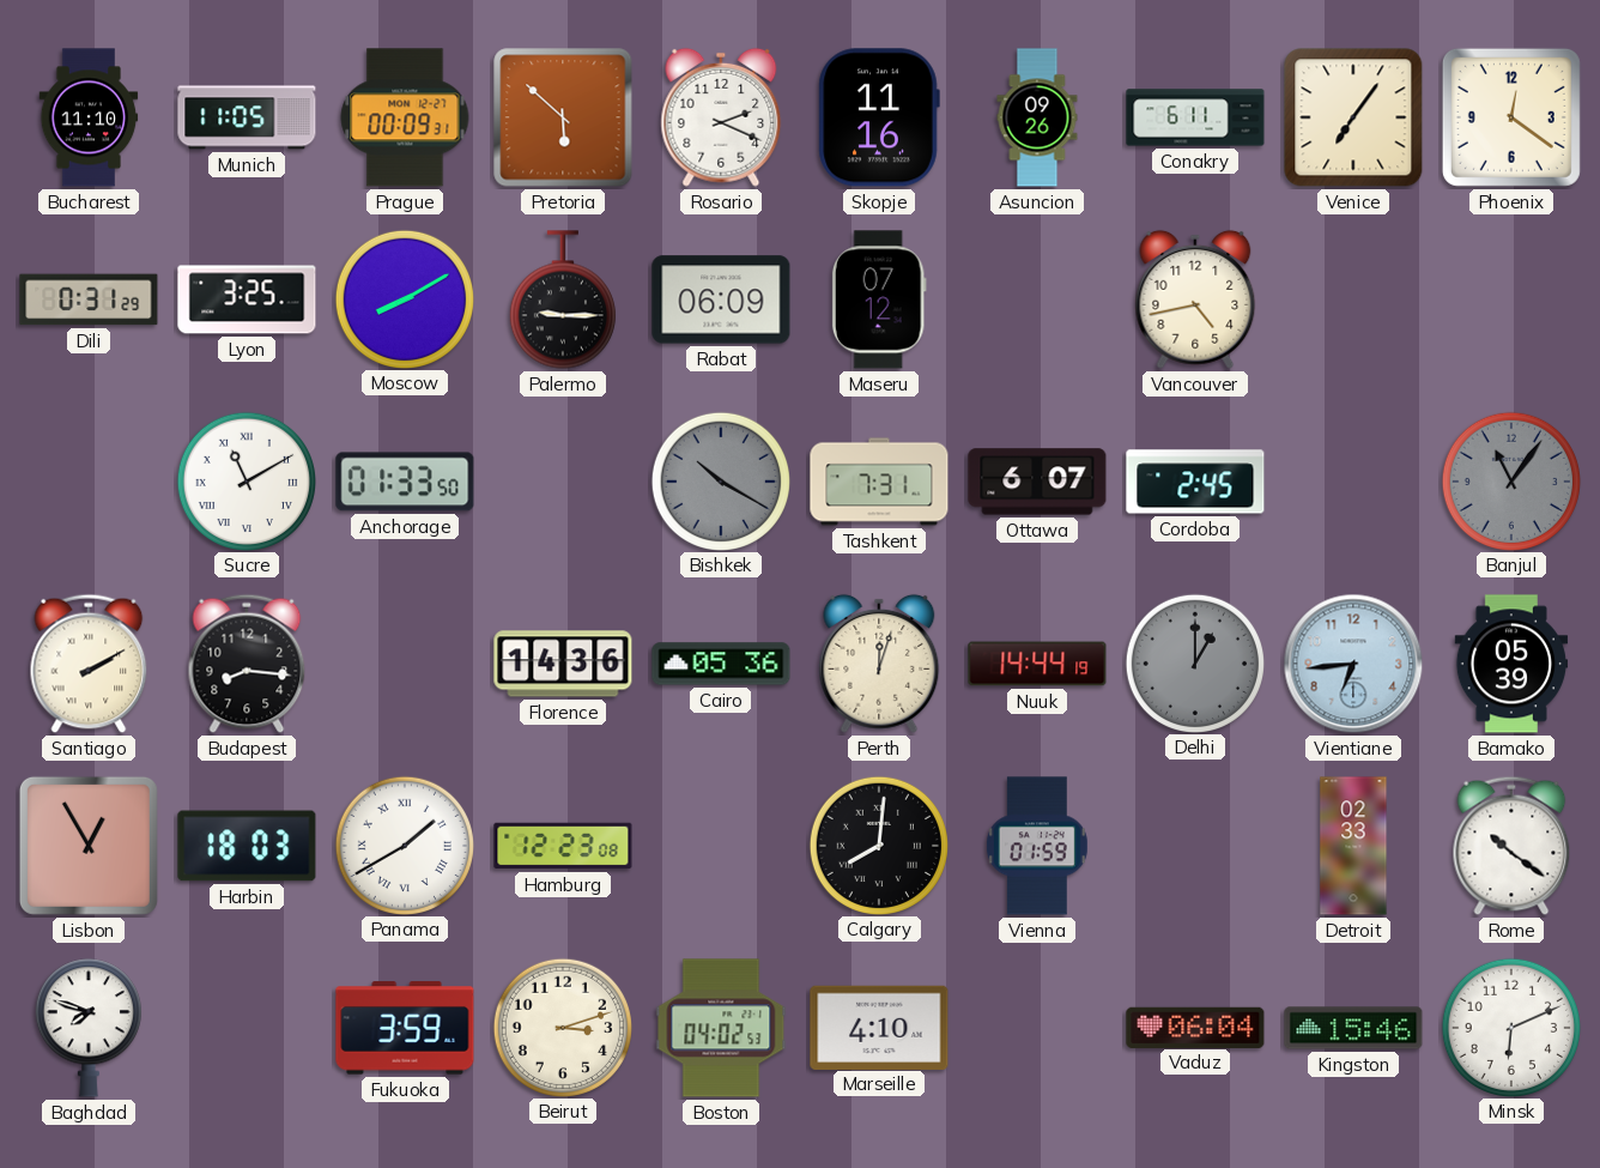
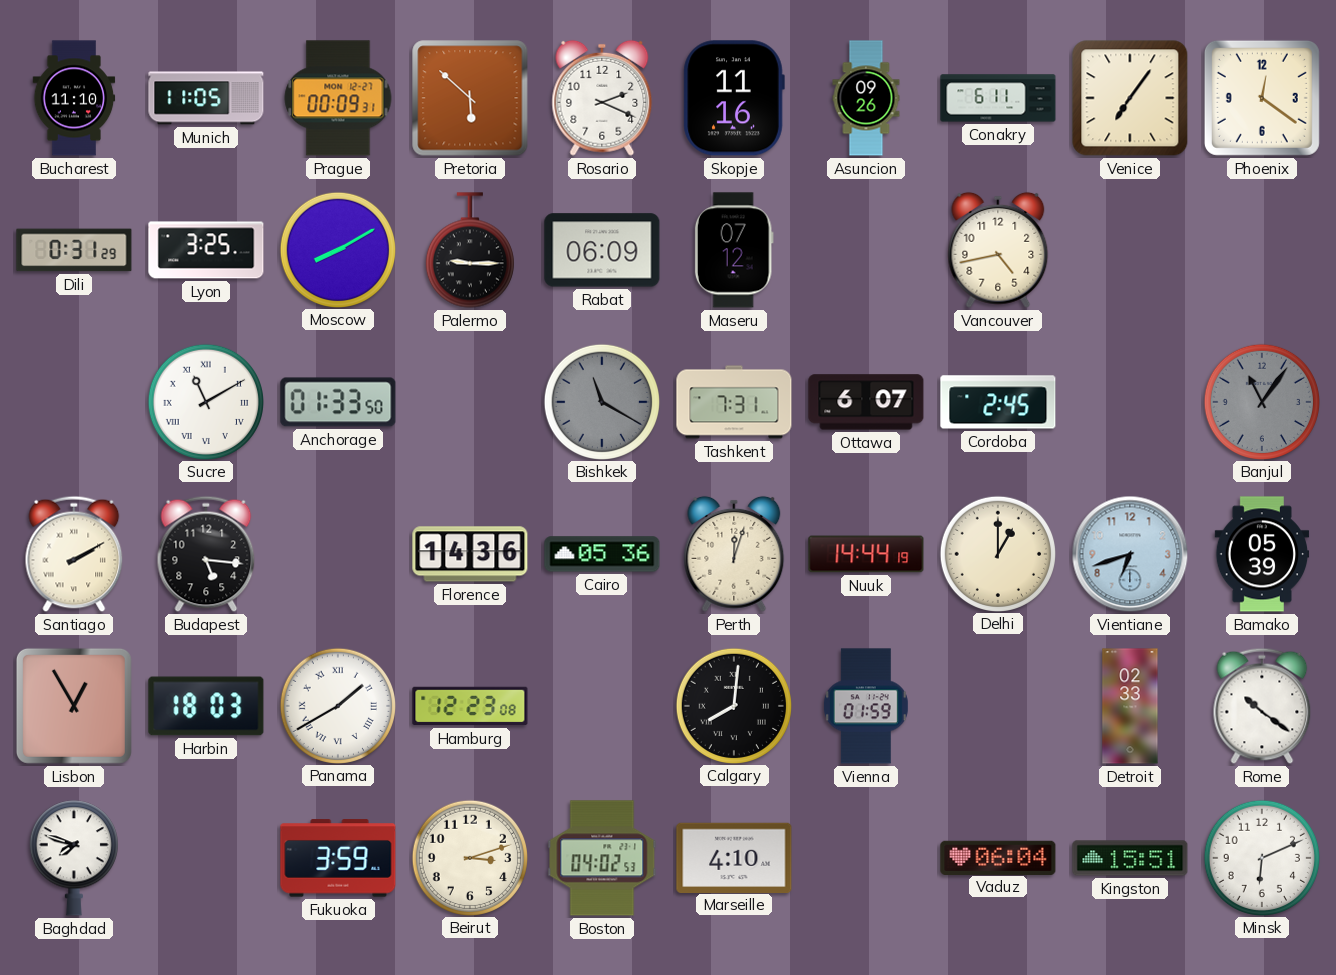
Bishkek: 10:20 -> 11:20 (601, 401)
Budapest: 8:16 -> 5:16 (206, 554)
Delhi dial: grey -> cream (997, 553)
Vientiane: 6:44 -> 6:42 (1130, 554)
Kingston: 15:46 -> 15:51 (1130, 858)
